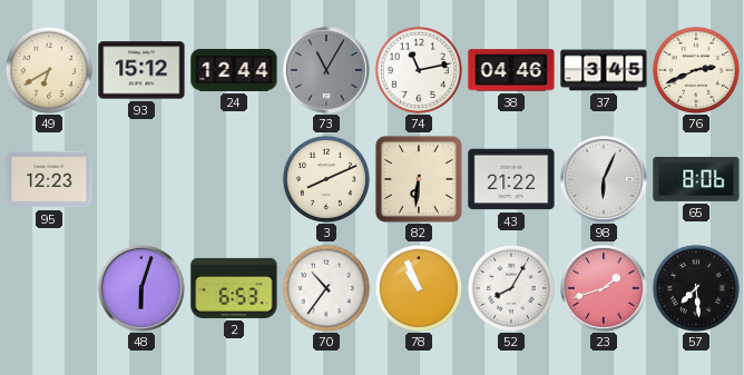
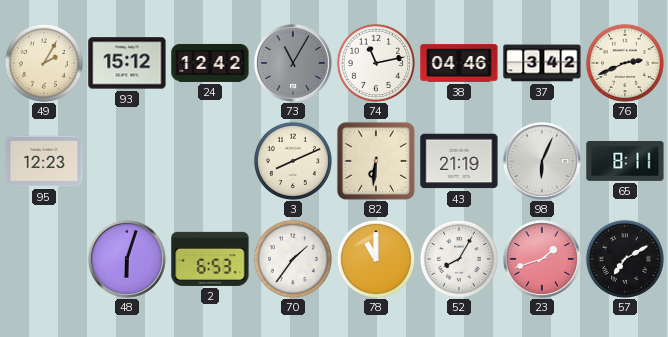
49: 6:40 -> 2:05 (44, 63)
24: 12:44 -> 12:42 (210, 63)
37: 3:45 -> 3:42 (542, 63)
43: 21:22 -> 21:19 (459, 161)
65: 8:06 -> 8:11 (625, 161)
70: 10:36 -> 1:36 (293, 259)
78: 10:56 -> 11:00 (376, 259)
57: 7:29 -> 7:10 (625, 259)
